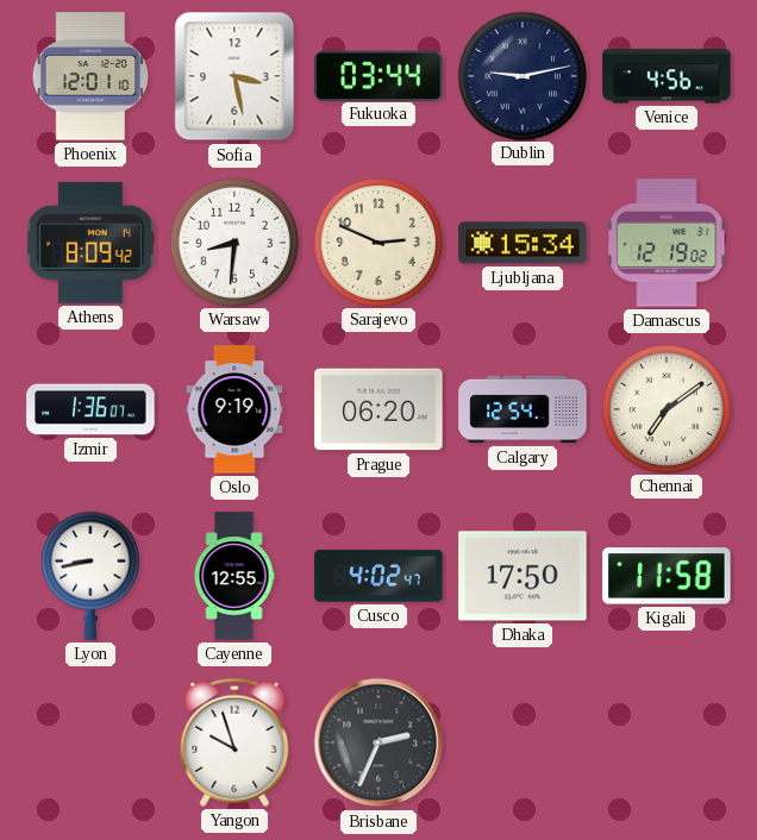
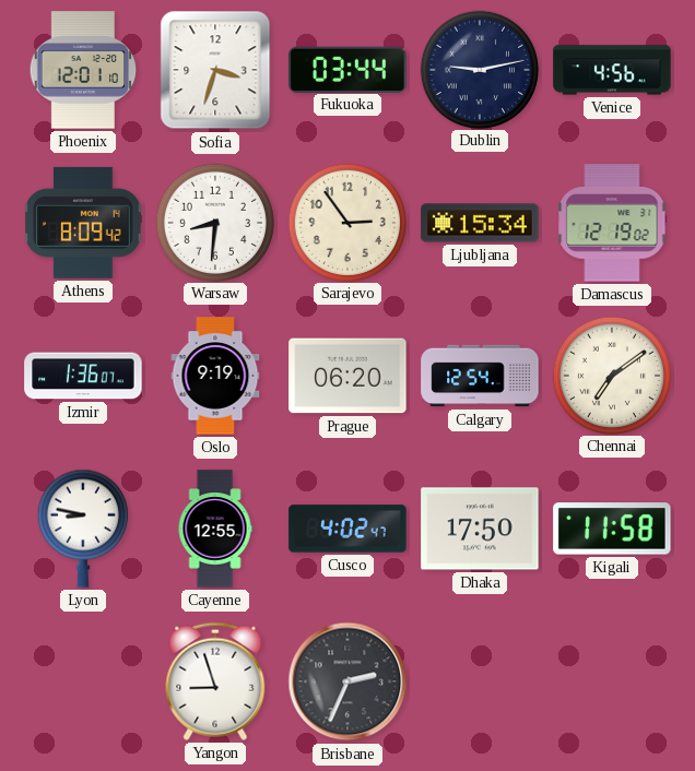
Sofia: 3:28 -> 3:33 (215, 70)
Sarajevo: 2:49 -> 2:54 (346, 222)
Lyon: 8:43 -> 8:47 (83, 529)
Yangon: 9:57 -> 8:57 (215, 681)
